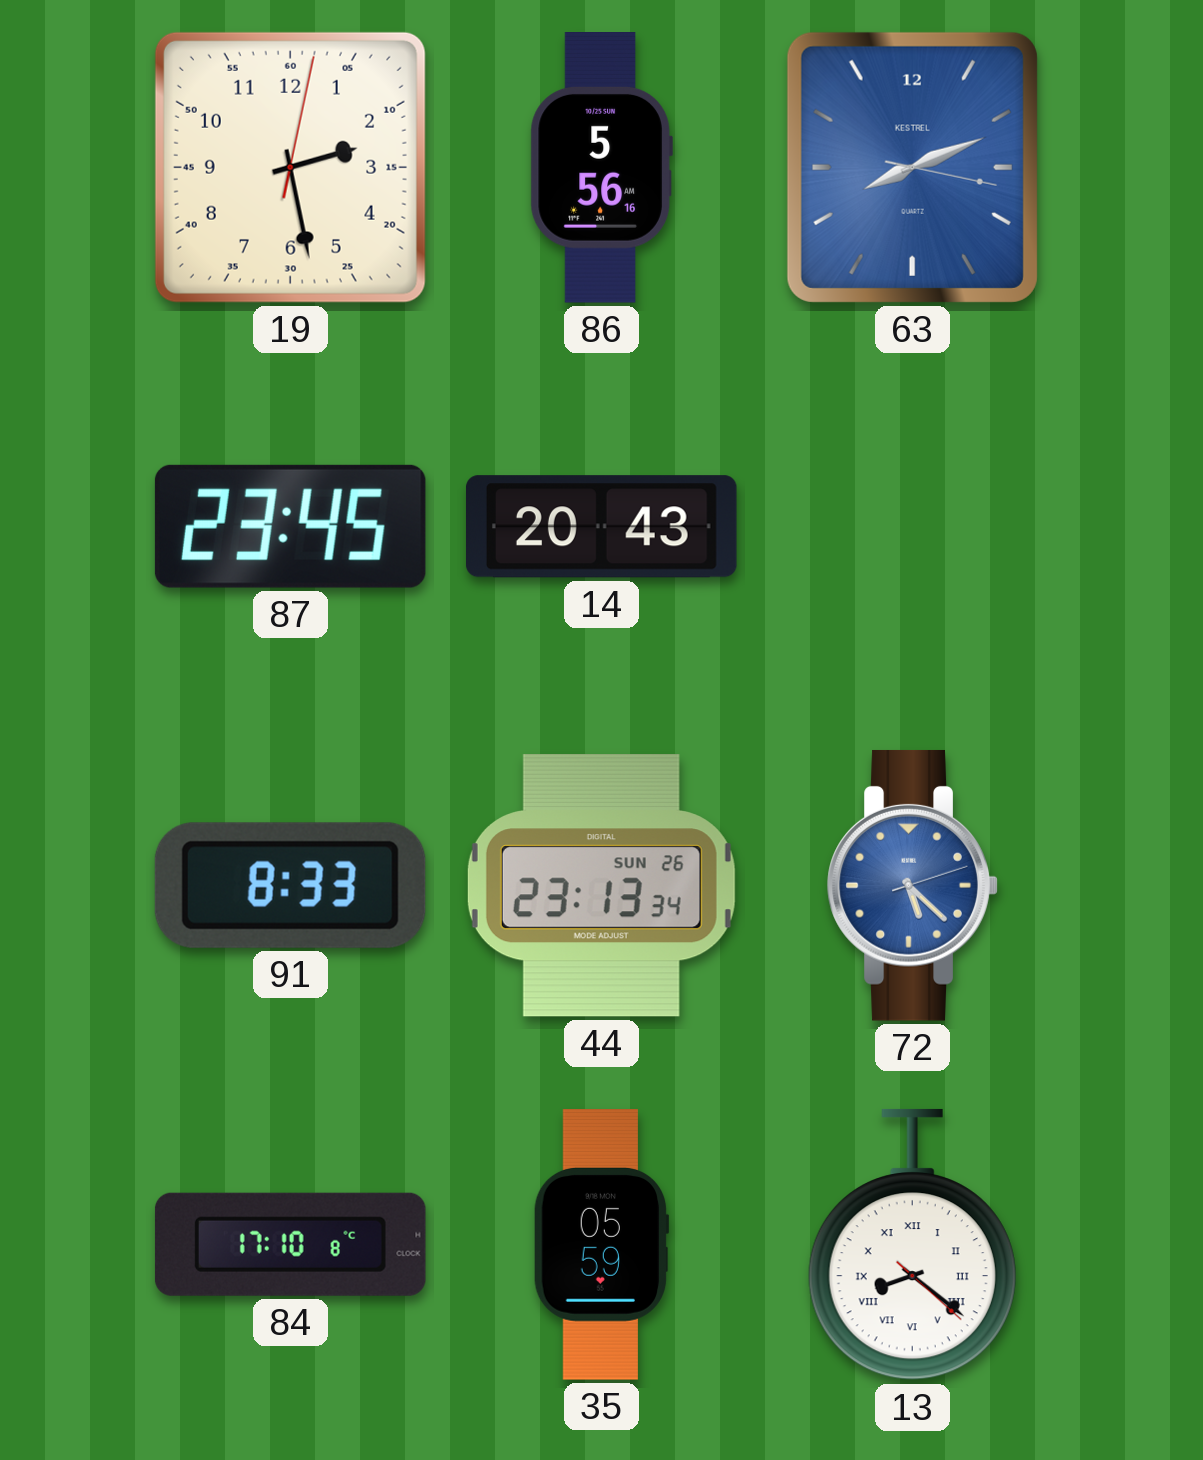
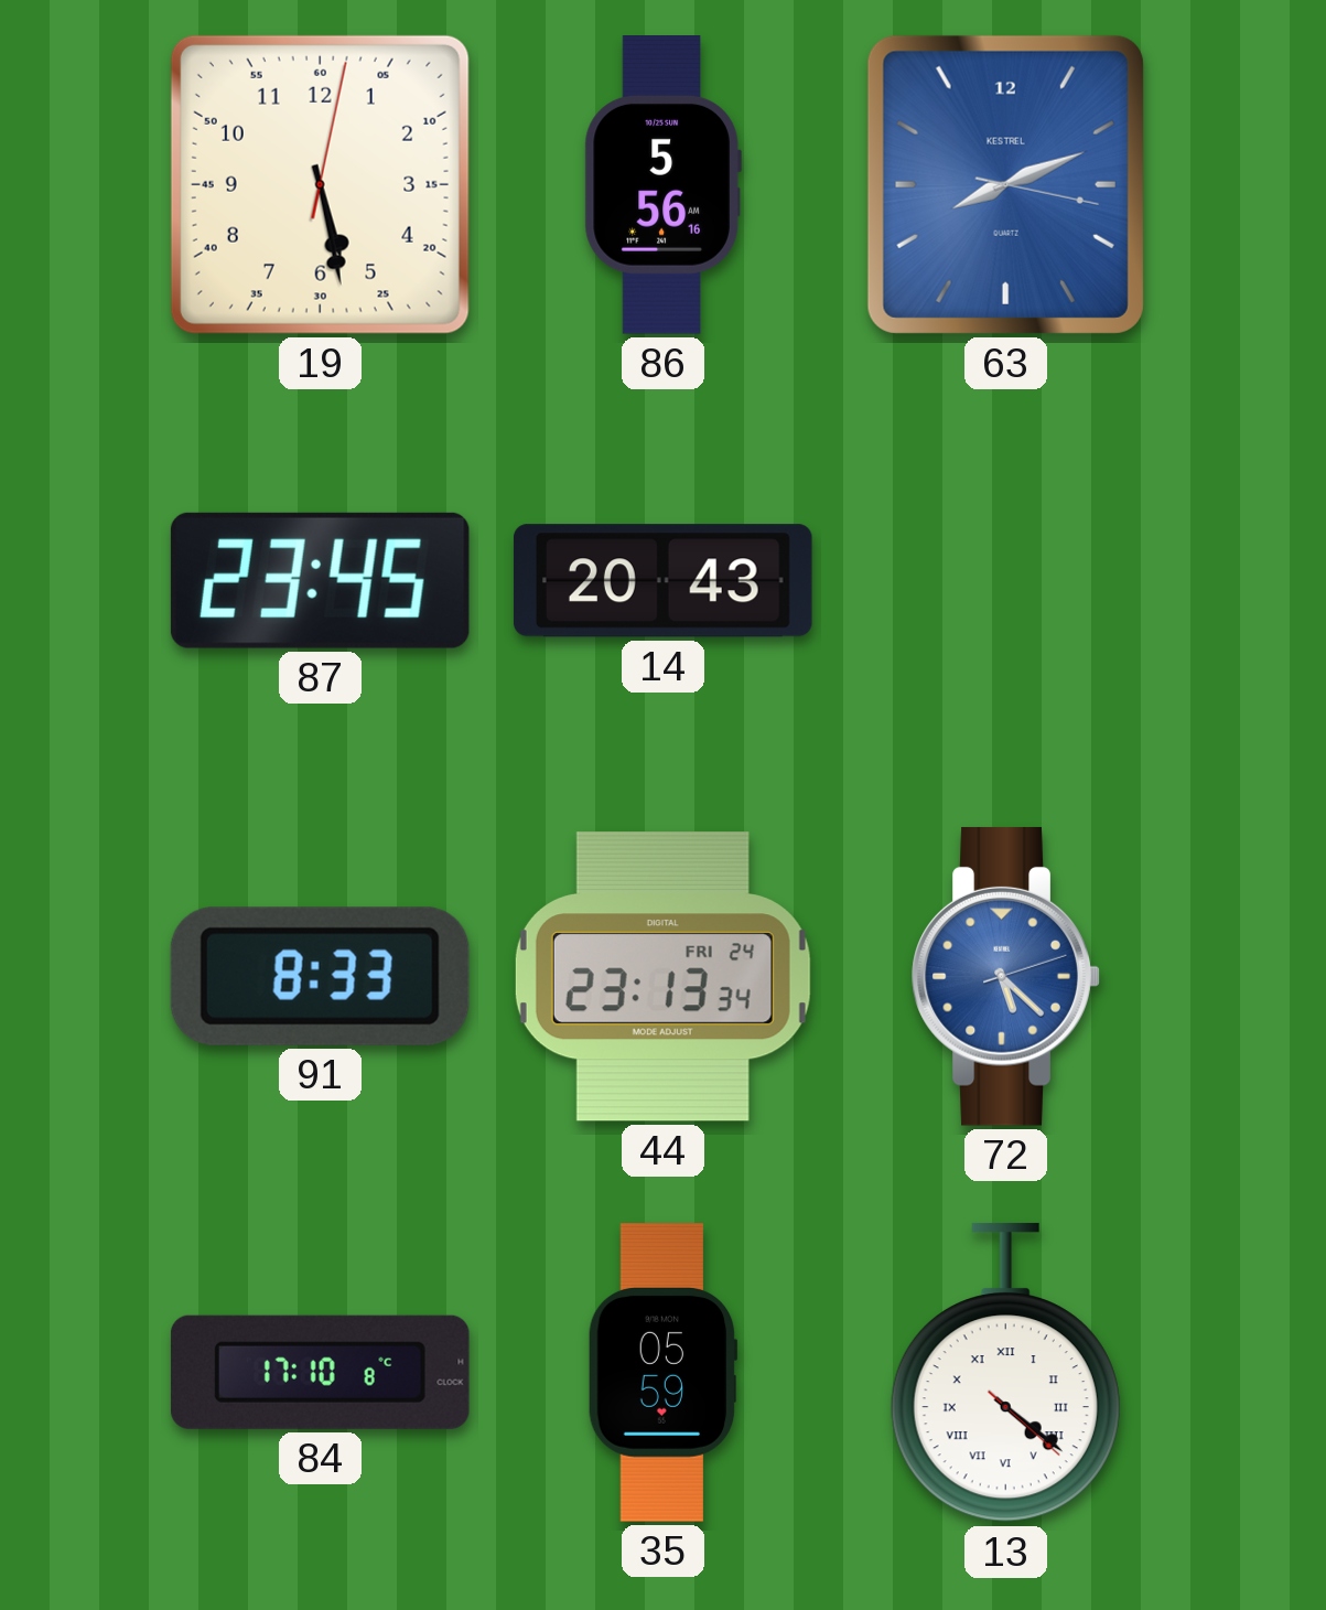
19: 2:28 -> 5:28 (320, 184)
44 date: SUN 26 -> FRI 24 (662, 977)
13: 8:21 -> 4:21 (1005, 1373)
